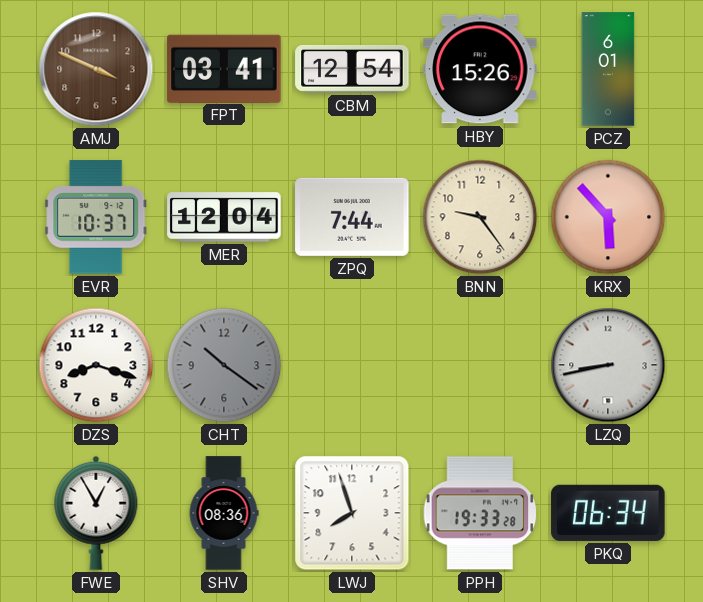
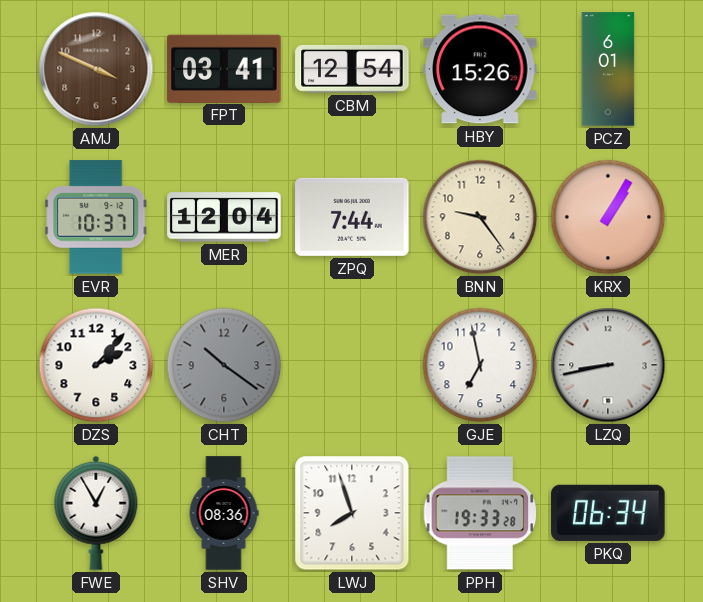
KRX: 5:53 -> 1:05 (608, 217)
DZS: 8:18 -> 2:07 (96, 365)
GJE: none -> 6:58 (480, 365)
